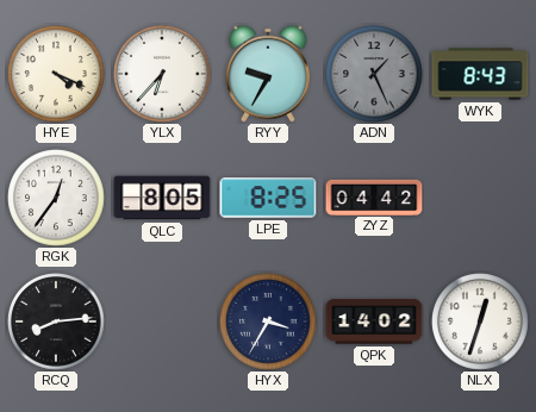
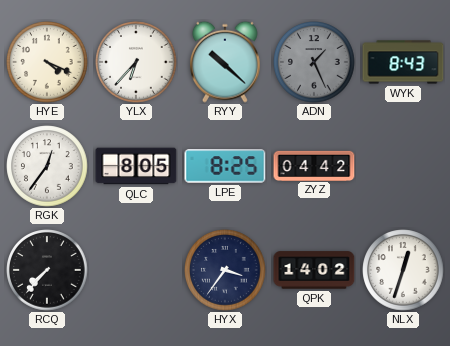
RYY: 9:35 -> 10:22 (225, 62)
RCQ: 8:14 -> 7:37 (47, 270)
HYX: 3:35 -> 3:36 (225, 270)
